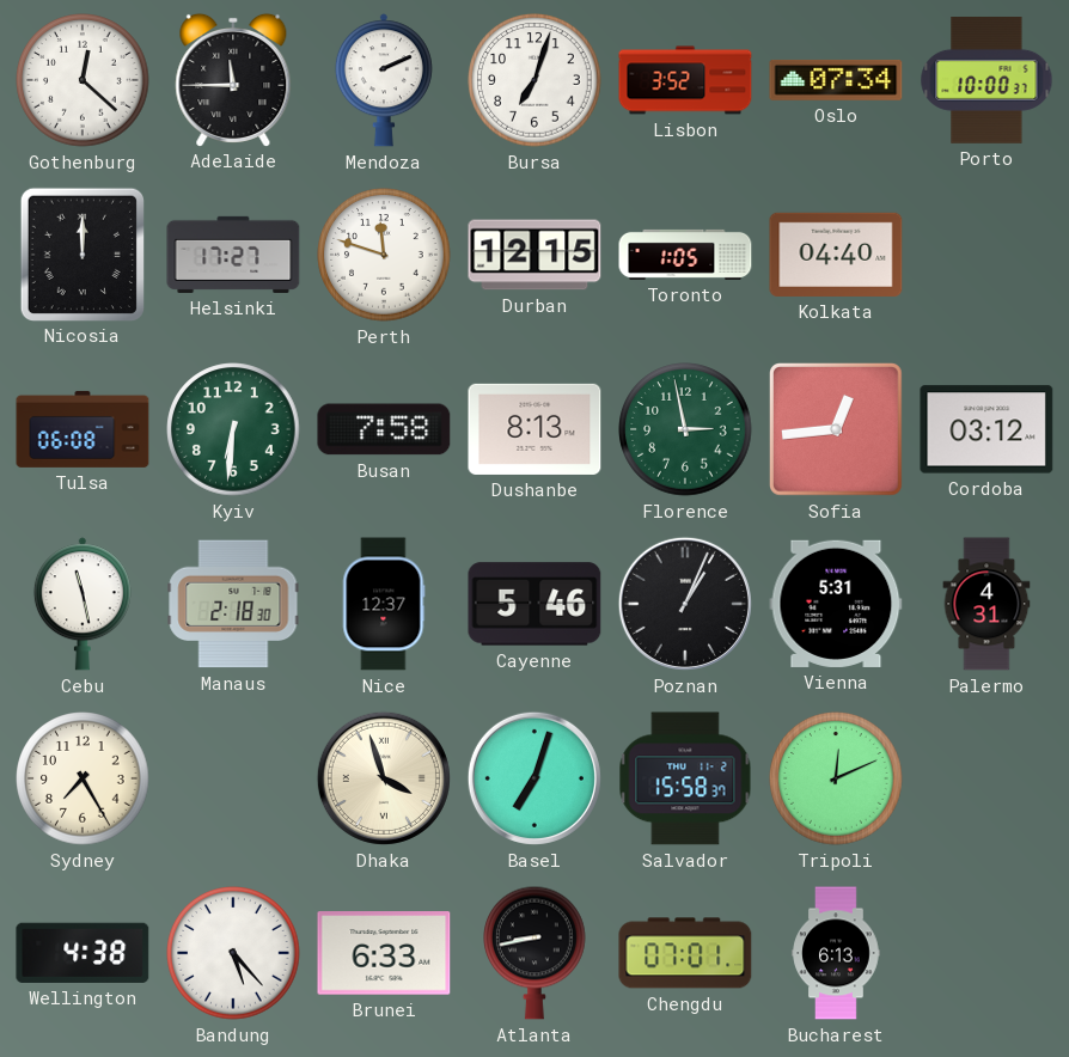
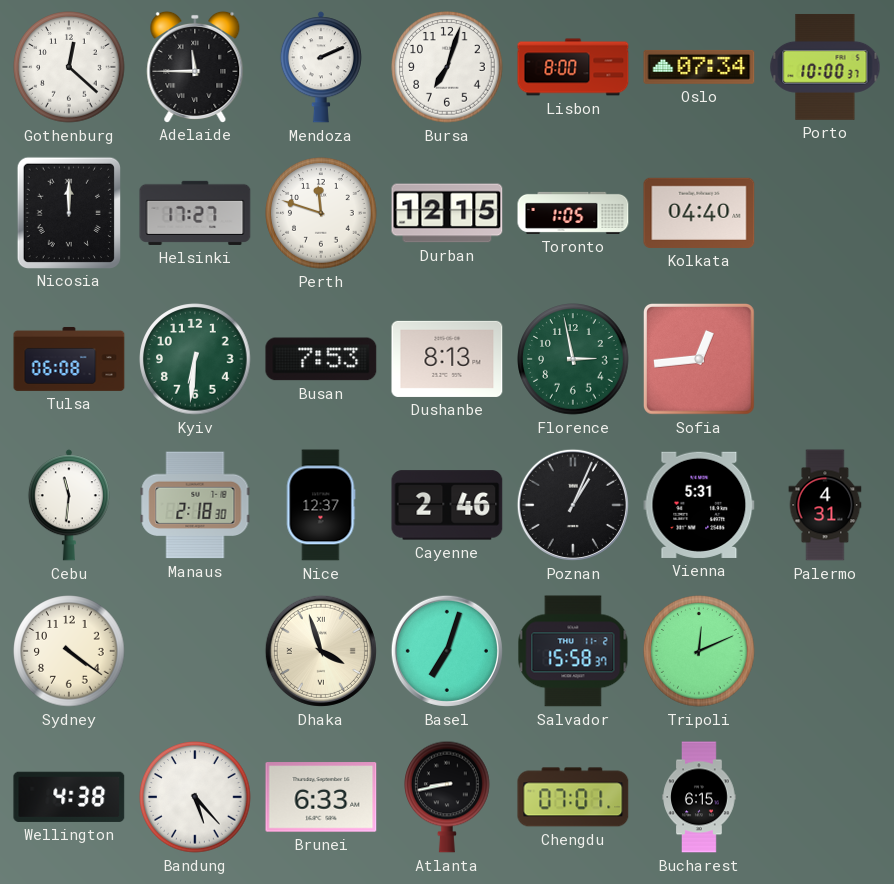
Lisbon: 3:52 -> 8:00 (573, 67)
Busan: 7:58 -> 7:53 (321, 359)
Cordoba: 03:12 -> none (986, 429)
Cebu: 11:28 -> 11:31 (69, 505)
Cayenne: 5:46 -> 2:46 (447, 505)
Sydney: 7:25 -> 4:21 (69, 651)
Bucharest: 6:13 -> 6:15 (699, 797)
